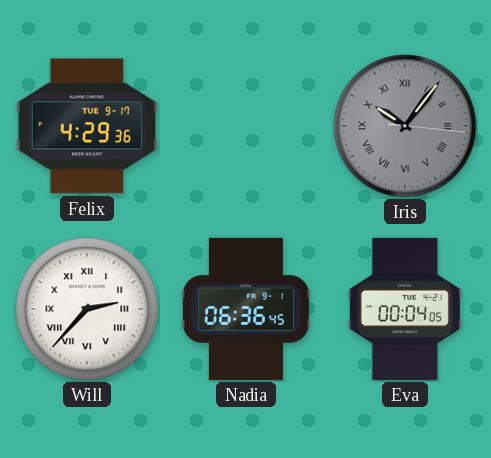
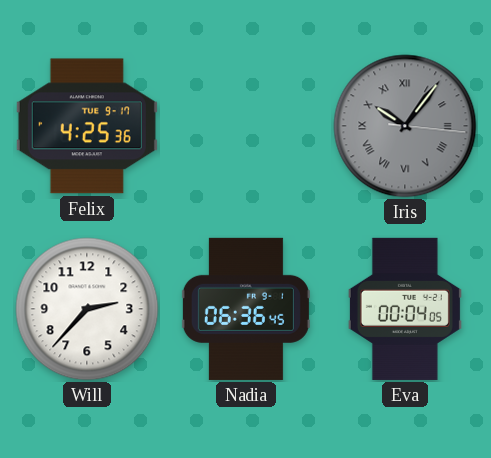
Felix: 4:29 -> 4:25 (87, 126)
Will numerals: Roman -> Arabic (87, 309)
